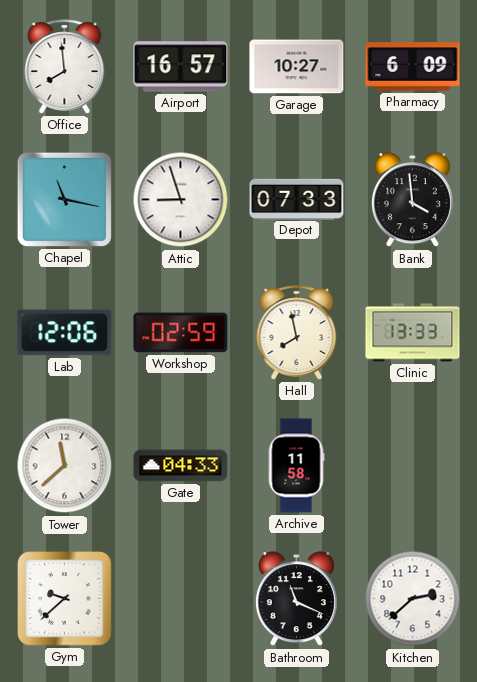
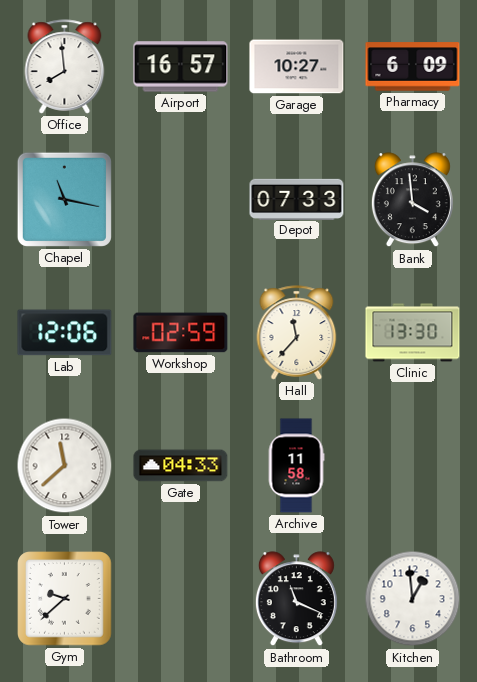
Attic: 8:57 -> none (181, 200)
Hall: 7:58 -> 11:37 (297, 333)
Clinic: 13:33 -> 13:30 (413, 333)
Kitchen: 2:38 -> 12:59 (413, 599)
